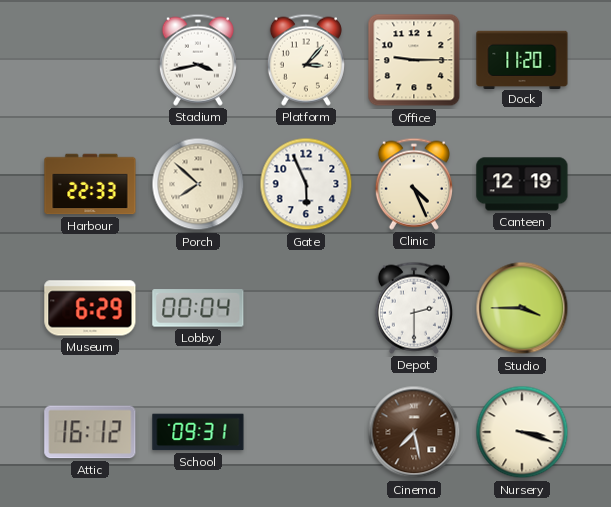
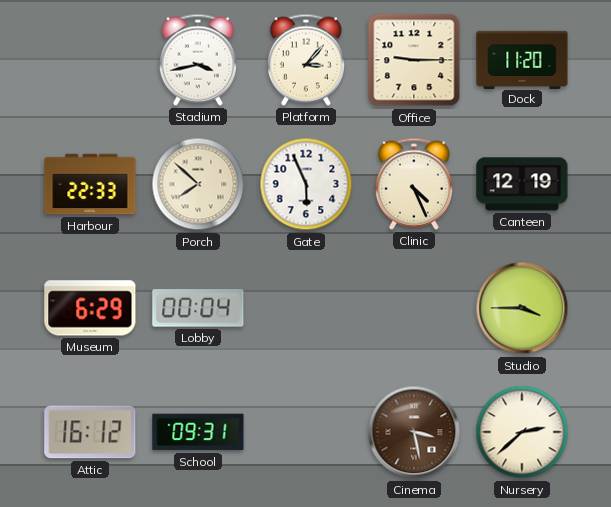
Depot: 2:30 -> none (414, 308)
Cinema: 7:28 -> 3:28 (414, 432)
Nursery: 3:18 -> 2:38 (522, 432)
